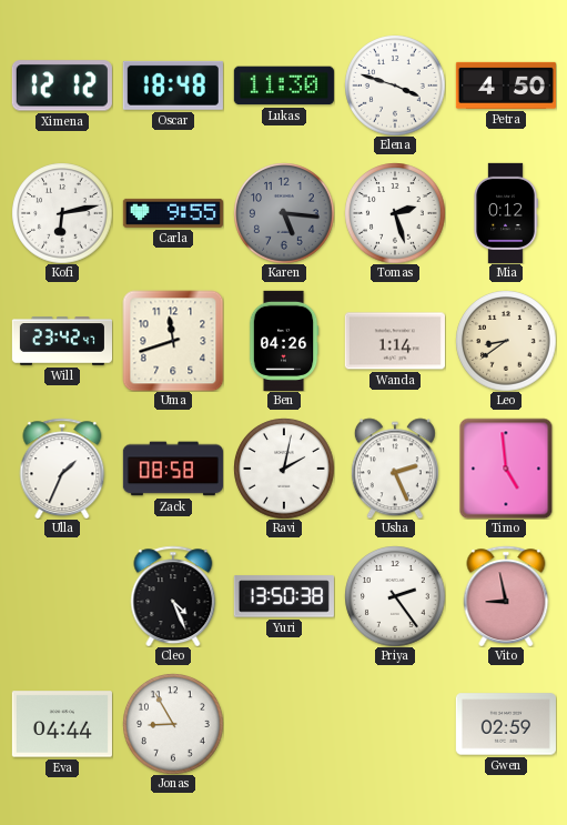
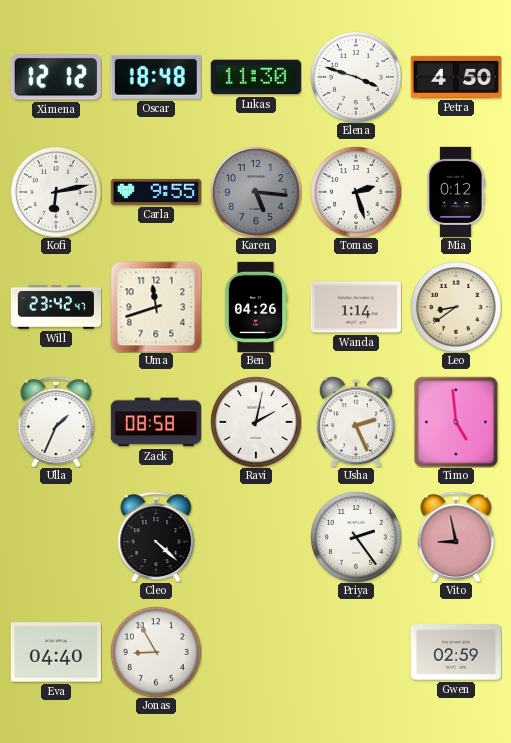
Cleo: 4:26 -> 4:22 (156, 537)
Yuri: 13:50 -> none (284, 596)
Eva: 04:44 -> 04:40 (56, 652)
